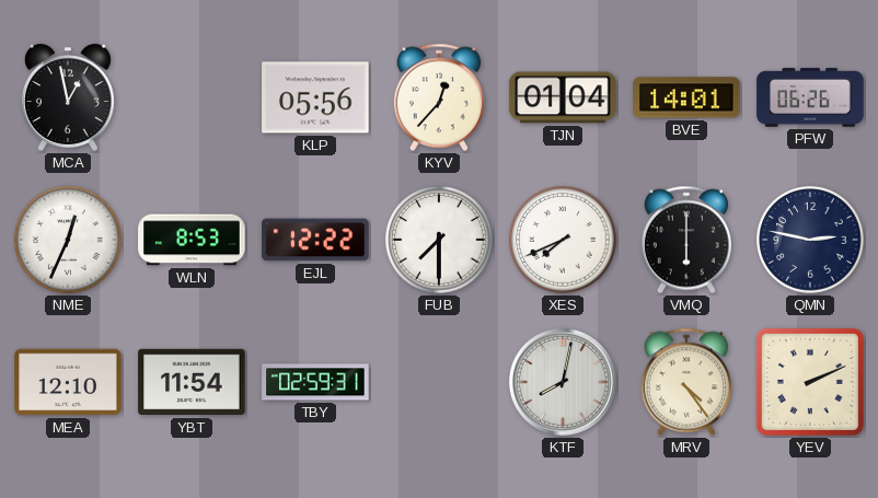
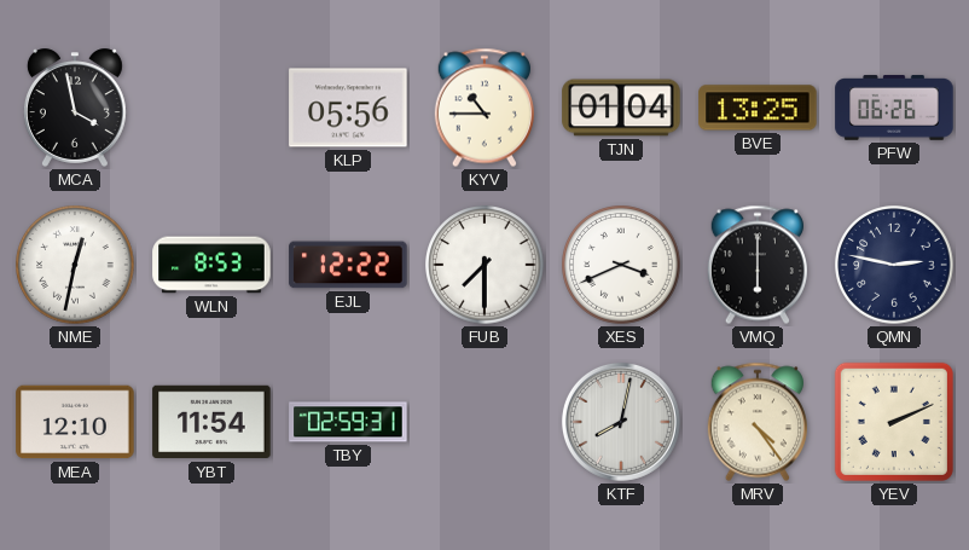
MCA: 12:58 -> 3:58 (75, 108)
KYV: 12:37 -> 10:45 (483, 108)
BVE: 14:01 -> 13:25 (758, 108)
NME: 12:34 -> 12:32 (75, 265)
XES: 7:41 -> 3:41 (621, 265)
